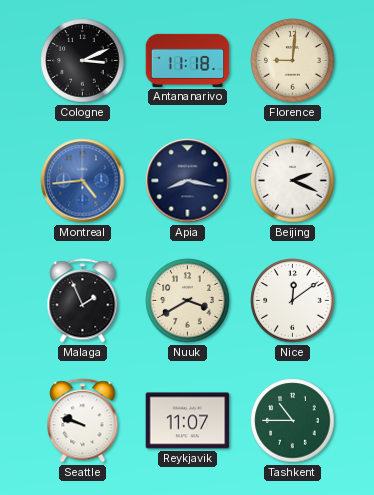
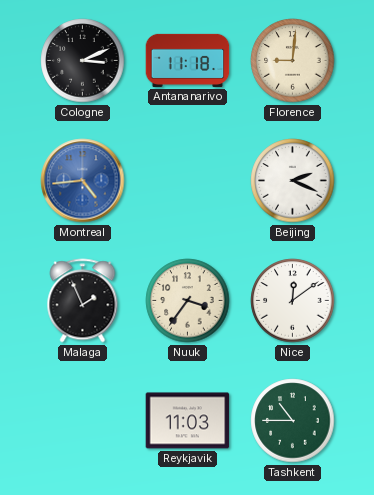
Apia: 8:17 -> none (188, 181)
Nuuk: 3:40 -> 3:36 (188, 301)
Seattle: 9:48 -> none (83, 421)
Reykjavik: 11:07 -> 11:03 (188, 421)
